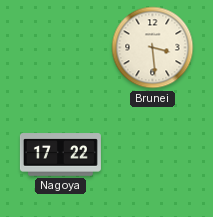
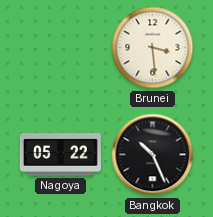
Nagoya: 17:22 -> 05:22 (60, 155)
Bangkok: none -> 10:26 (153, 155)
